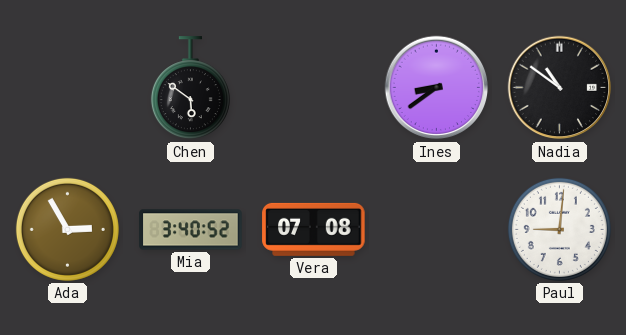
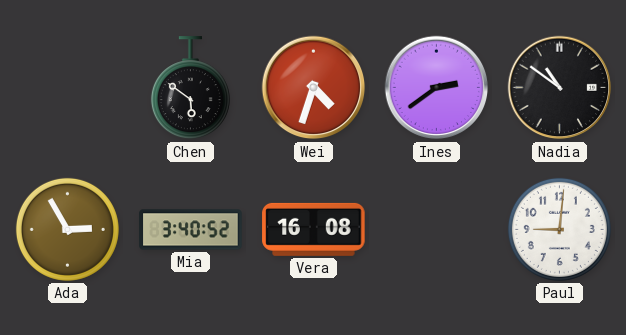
Wei: none -> 4:33 (314, 88)
Ines: 8:39 -> 2:39 (437, 88)
Vera: 07:08 -> 16:08 (314, 229)
